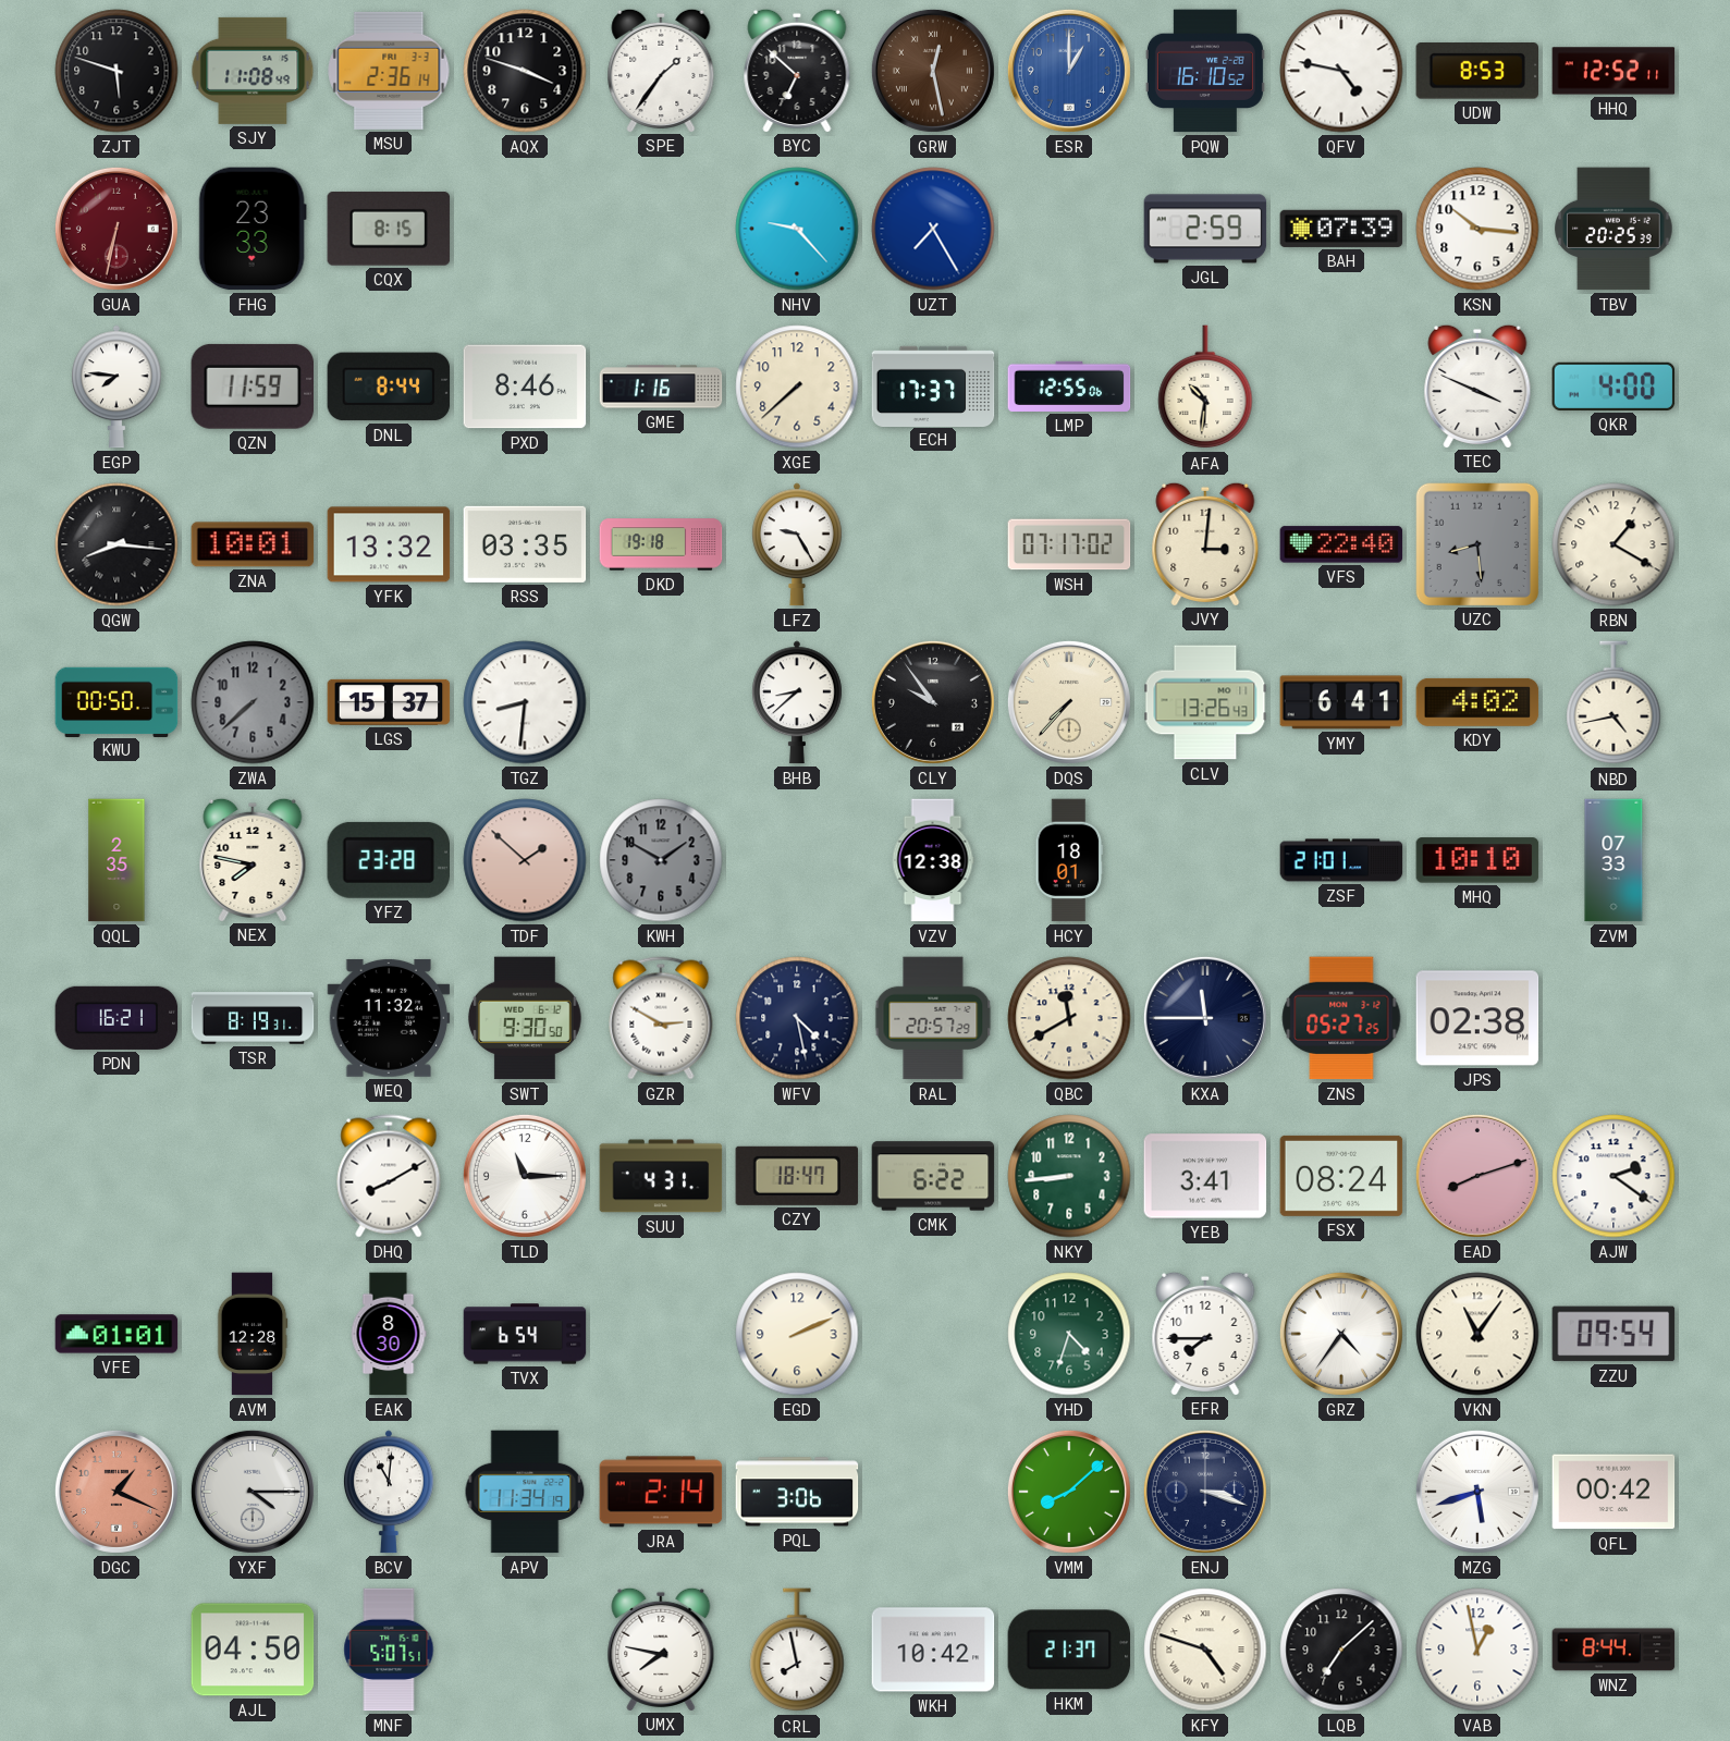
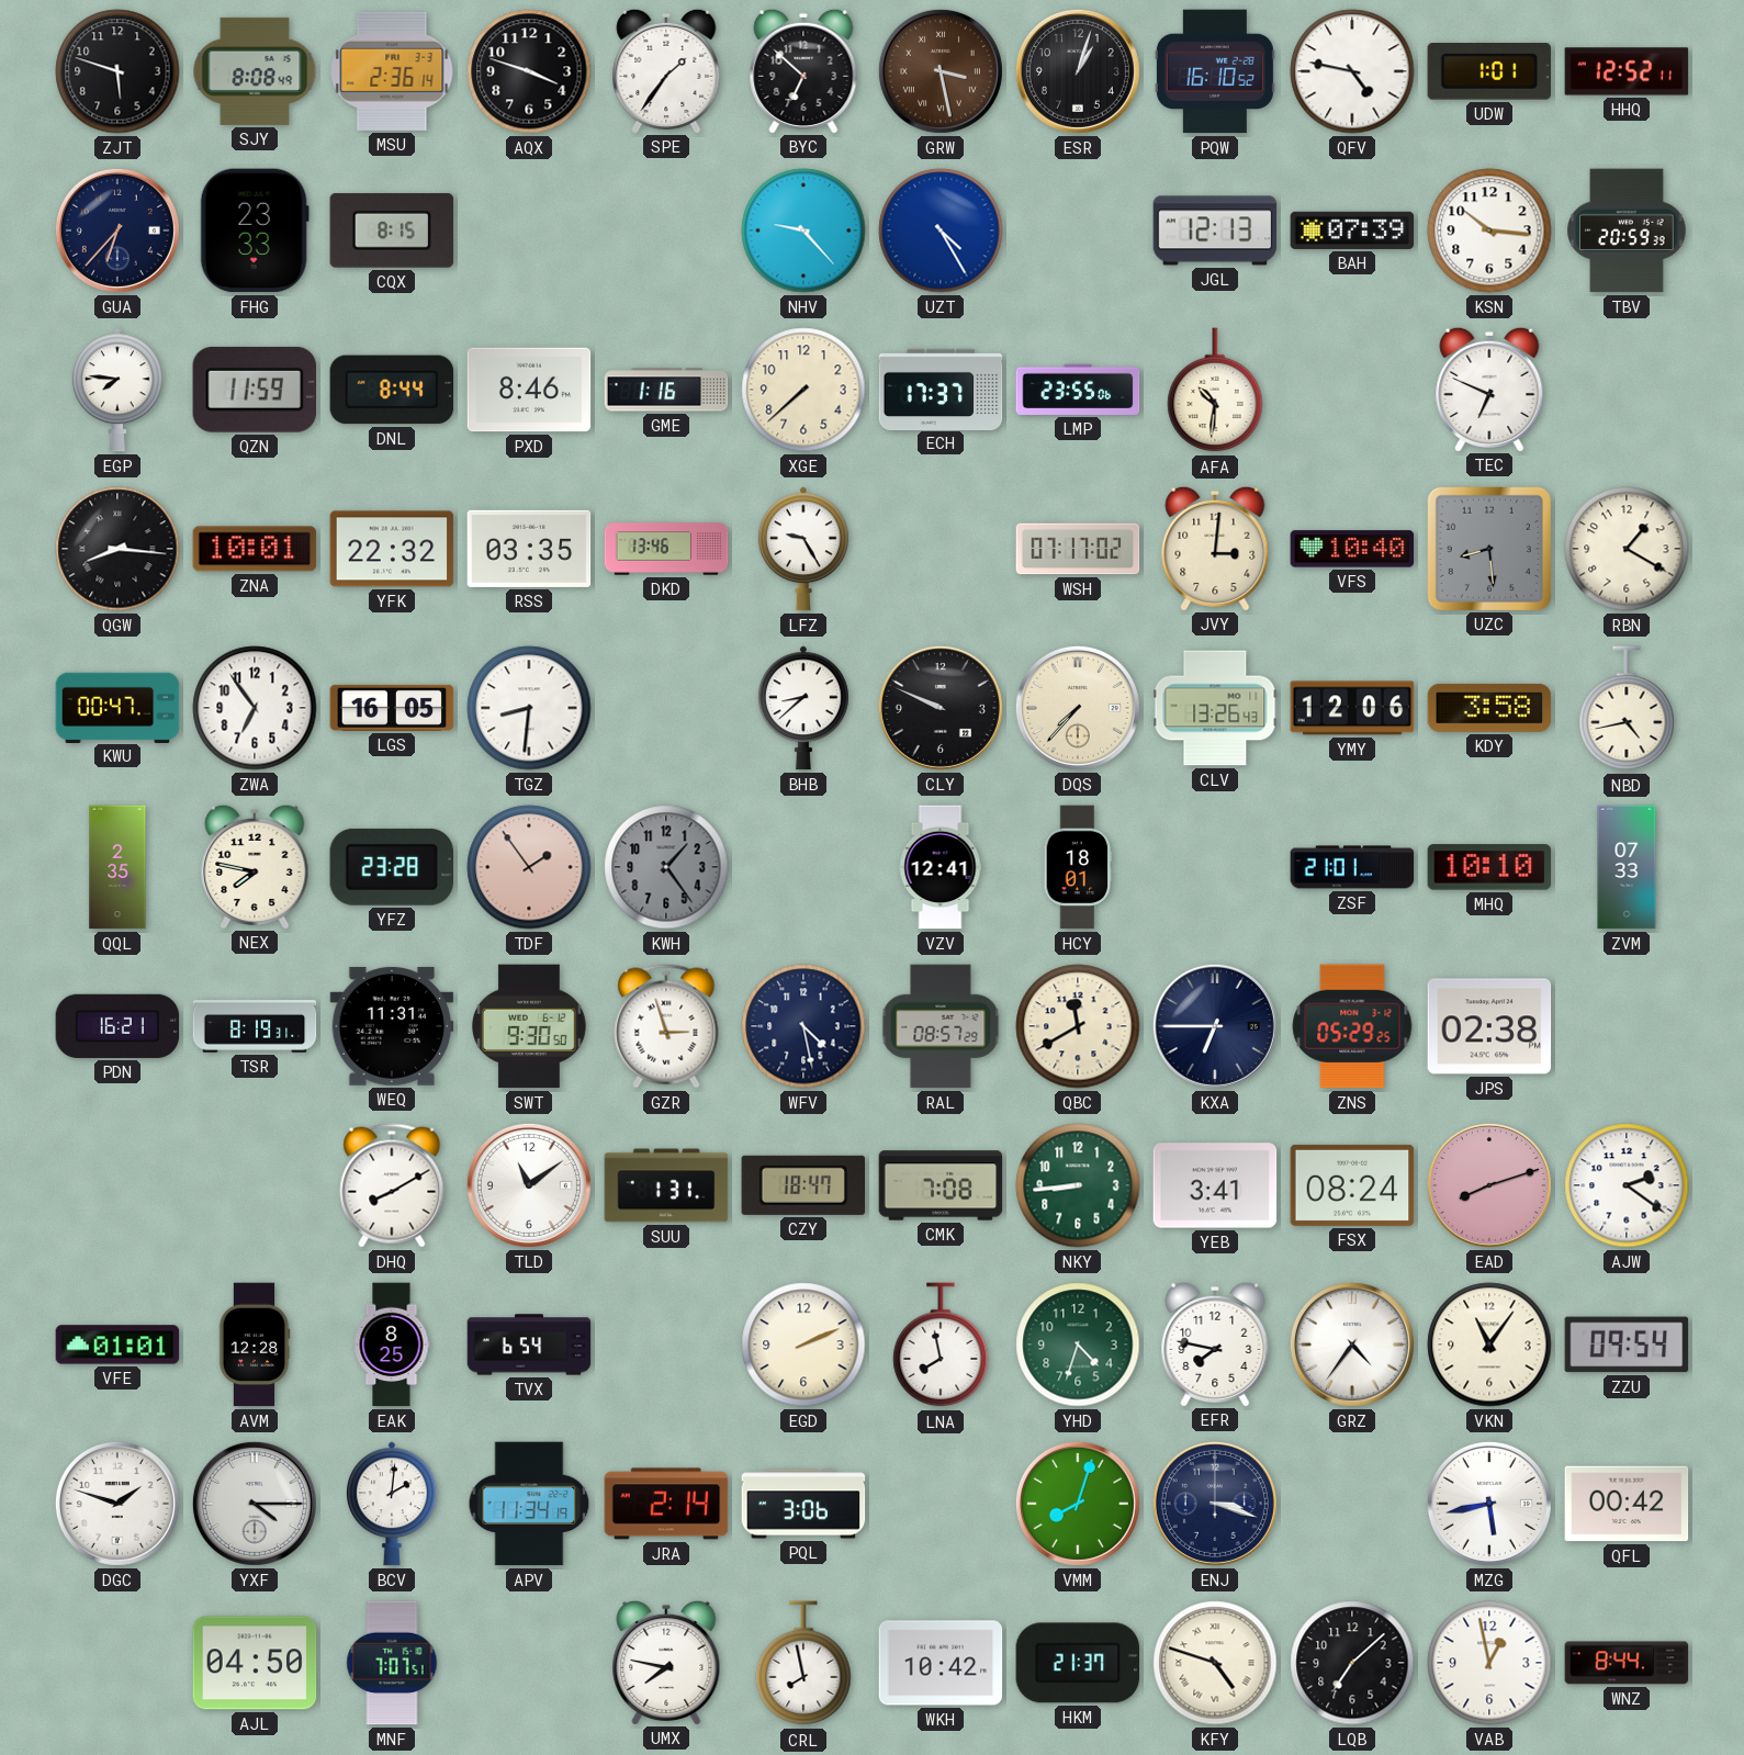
SJY: 11:08 -> 8:08 (255, 71)
GRW: 12:28 -> 3:28 (941, 71)
ESR: 1:00 -> 1:03 (1078, 71)
ESR dial: blue -> black (1078, 71)
UDW: 8:53 -> 1:01 (1489, 72)
GUA: 6:32 -> 6:37 (117, 230)
GUA dial: burgundy -> navy (117, 230)
UZT: 7:25 -> 4:25 (941, 230)
JGL: 2:59 -> 12:13 (1215, 230)
TBV: 20:25 -> 20:59 (1627, 230)
LMP: 12:55 -> 23:55 (1078, 390)
TEC: 3:49 -> 6:49 (1489, 389)
QKR: 4:00 -> none (1614, 387)
YFK: 13:32 -> 22:32 (392, 549)
DKD: 19:18 -> 13:46 (666, 549)
VFS: 22:40 -> 10:40 (1352, 549)
KWU: 00:50 -> 00:47 (117, 707)
ZWA: 7:38 -> 6:54 (255, 708)
ZWA dial: grey -> white (255, 708)
LGS: 15:37 -> 16:05 (392, 708)
CLY: 9:54 -> 9:49 (941, 708)
YMY: 6:41 -> 12:06 (1352, 708)
KDY: 4:02 -> 3:58 (1489, 708)
TDF: 1:52 -> 1:54 (529, 867)
KWH: 1:50 -> 1:24 (666, 867)
VZV: 12:38 -> 12:41 (941, 867)
WEQ: 11:32 -> 11:31 (392, 1026)
GZR: 2:50 -> 2:57 (666, 1026)
RAL: 20:57 -> 08:57 (941, 1026)
KXA: 11:45 -> 6:45 (1215, 1026)
ZNS: 05:27 -> 05:29 (1352, 1026)
TLD: 11:15 -> 11:09 (529, 1185)
SUU: 4:31 -> 1:31 (666, 1185)
CMK: 6:22 -> 7:08 (941, 1185)
EAK: 8:30 -> 8:25 (392, 1345)
LNA: none -> 7:58 (941, 1346)
EFR: 7:45 -> 7:47 (1215, 1343)
DGC: 1:19 -> 1:48 (117, 1504)
DGC dial: salmon -> white (117, 1504)
BCV: 11:01 -> 2:01 (392, 1504)
VMM: 8:08 -> 8:03 (1078, 1504)
MZG: 5:42 -> 5:43 (1489, 1504)
MNF: 5:07 -> 7:07 (392, 1663)
